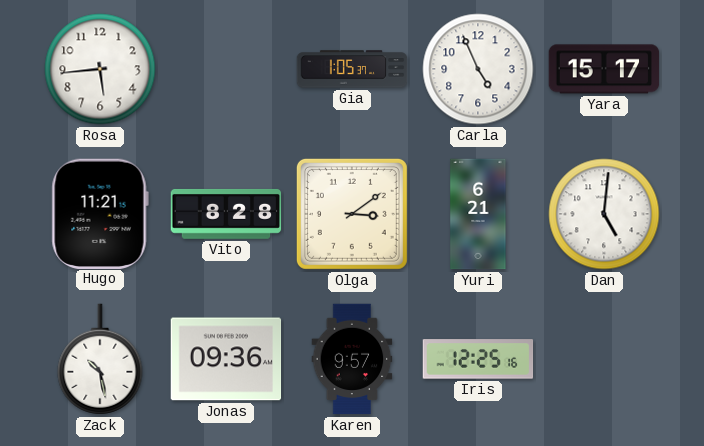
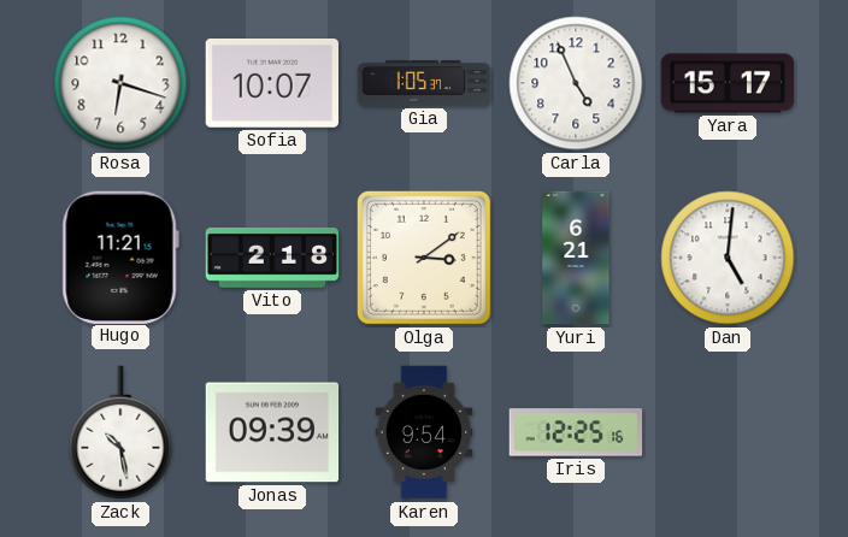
Rosa: 5:44 -> 6:18 (120, 83)
Sofia: none -> 10:07 (271, 84)
Vito: 8:28 -> 2:18 (272, 258)
Jonas: 09:36 -> 09:39 (272, 432)
Karen: 9:57 -> 9:54 (424, 432)
